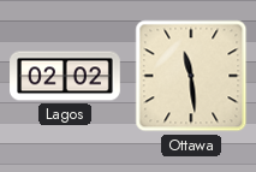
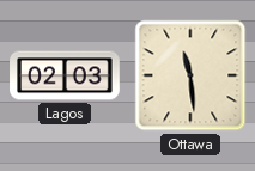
Lagos: 02:02 -> 02:03 (65, 75)
